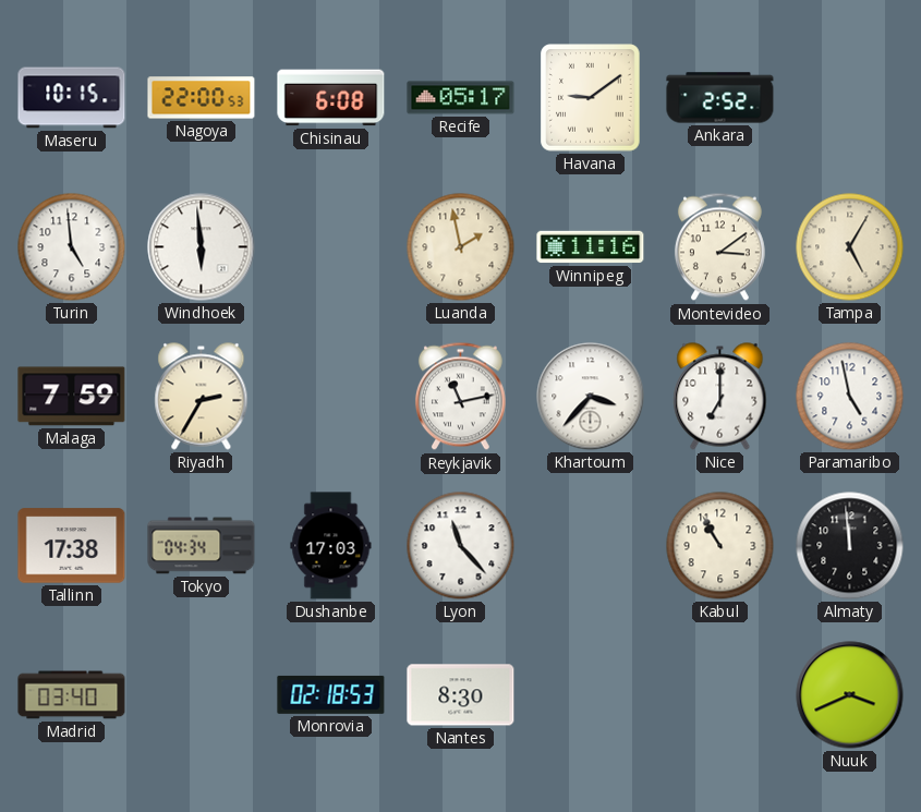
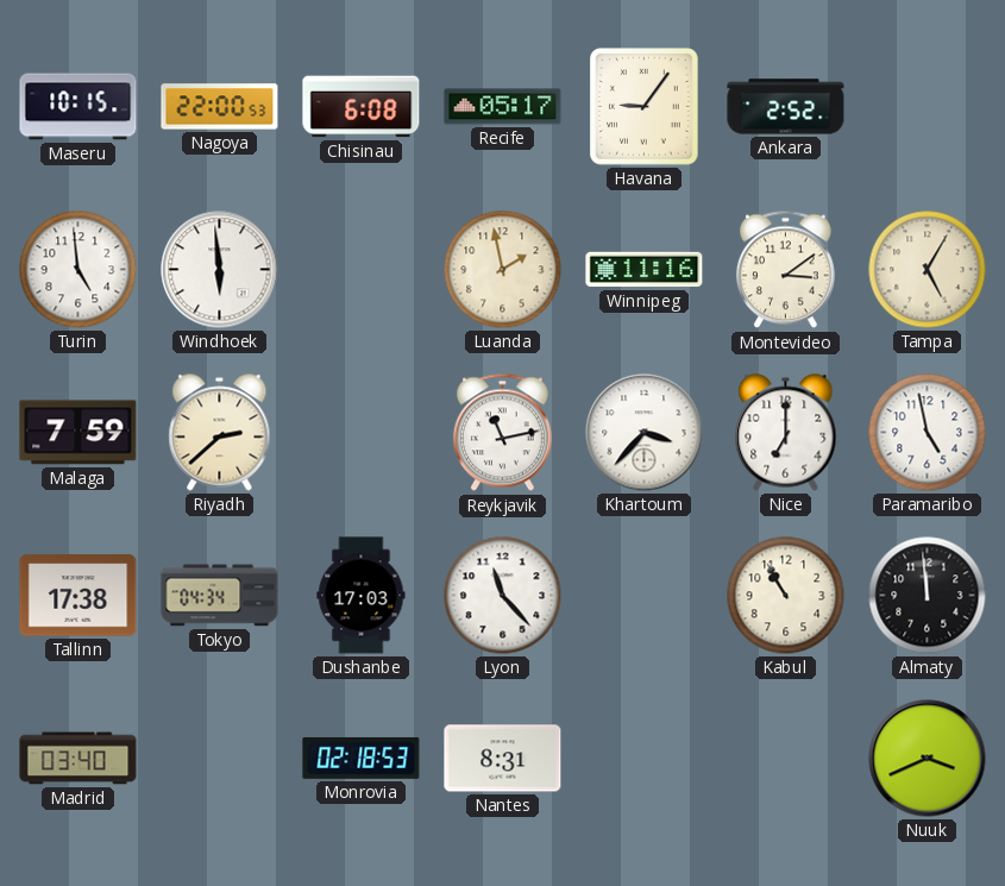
Havana: 9:09 -> 9:06 (645, 107)
Riyadh: 2:35 -> 2:38 (220, 433)
Nantes: 8:30 -> 8:31 (503, 759)
